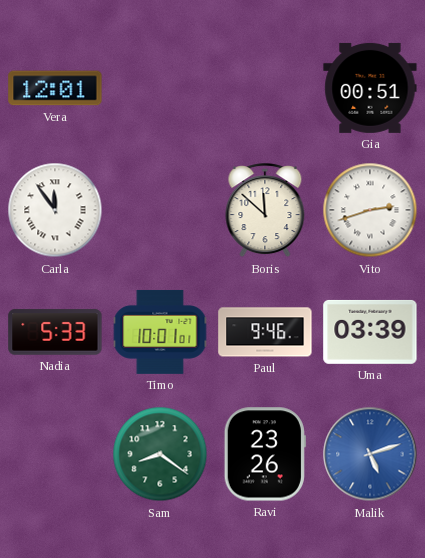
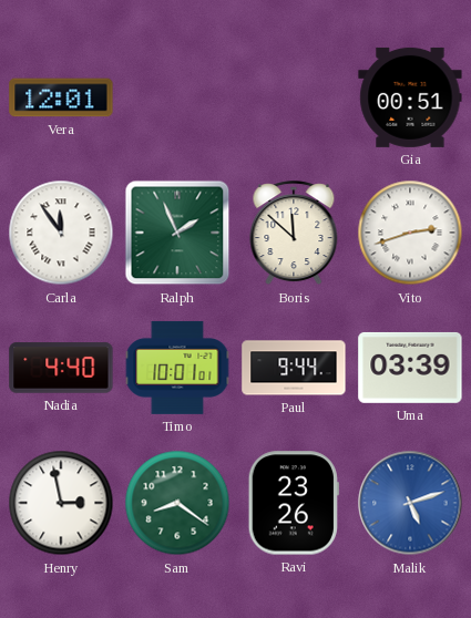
Ralph: none -> 1:56 (177, 233)
Nadia: 5:33 -> 4:40 (61, 368)
Paul: 9:46 -> 9:44 (294, 368)
Henry: none -> 2:58 (61, 503)
